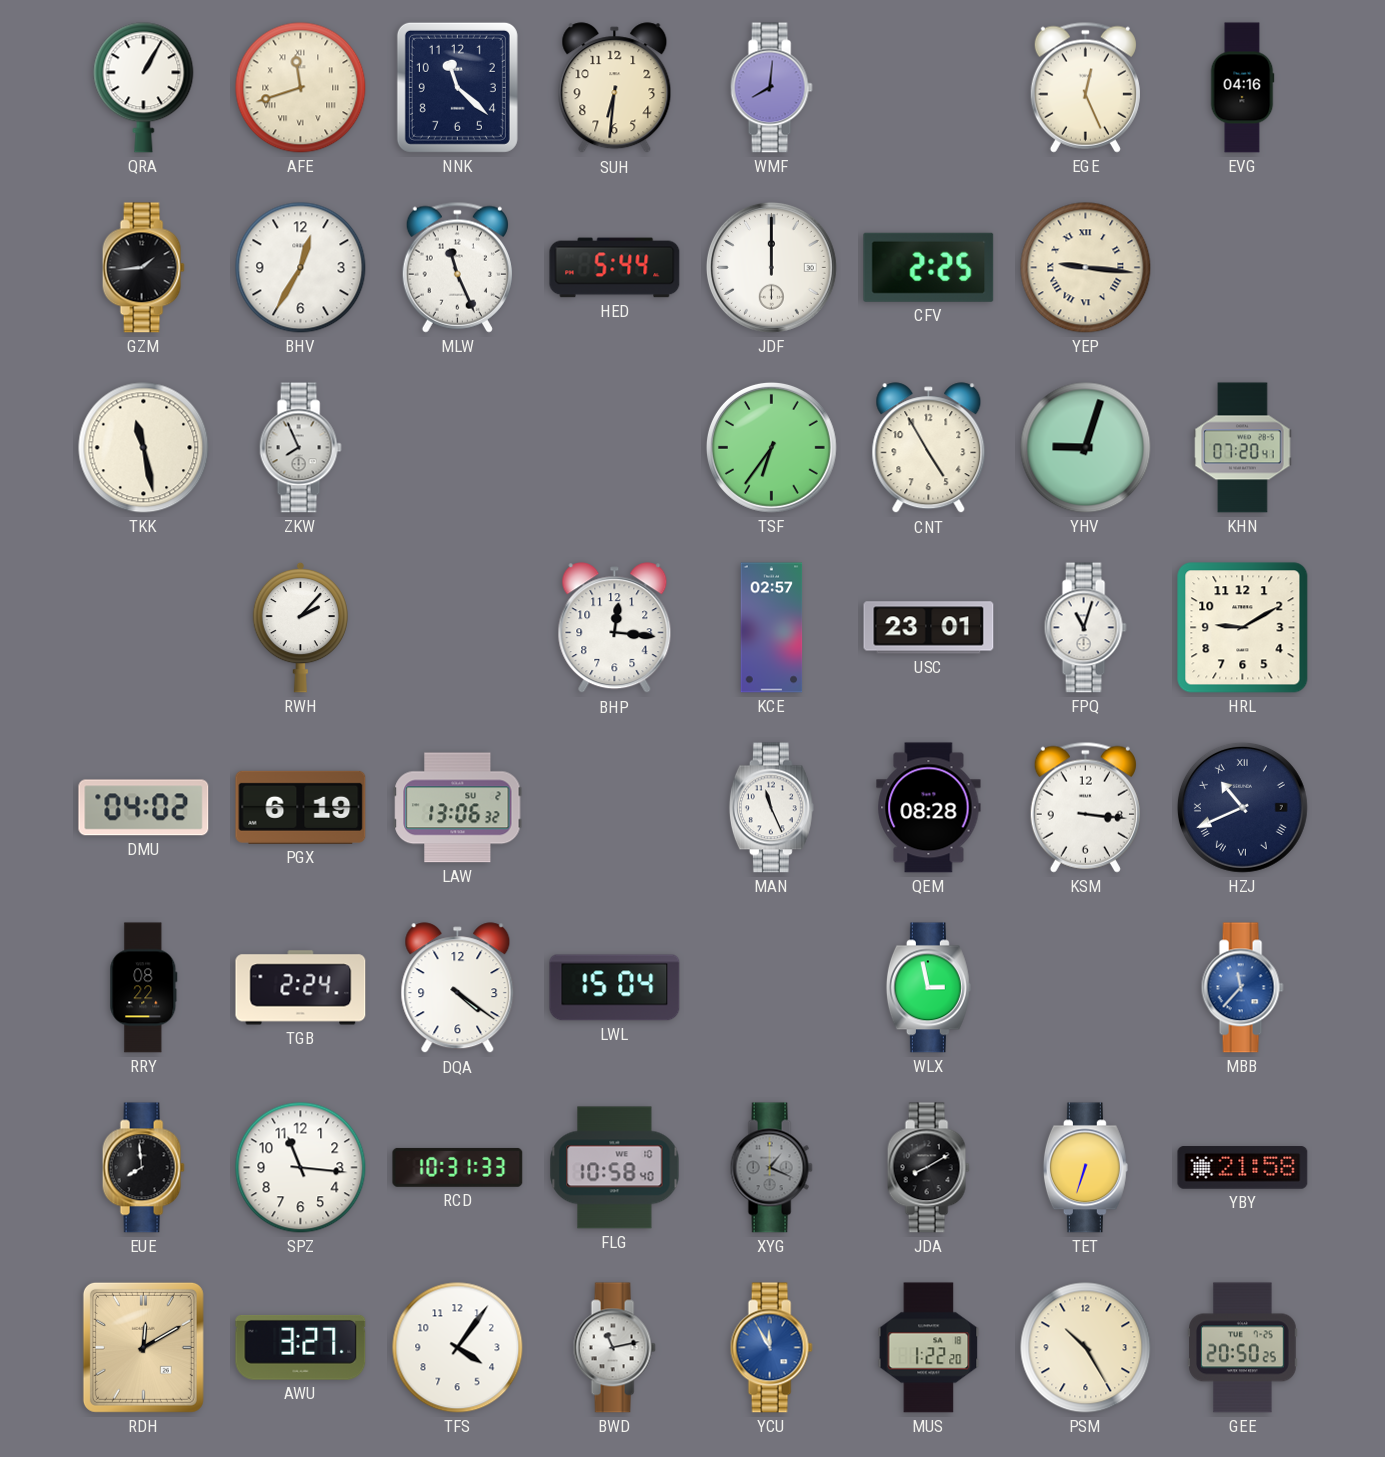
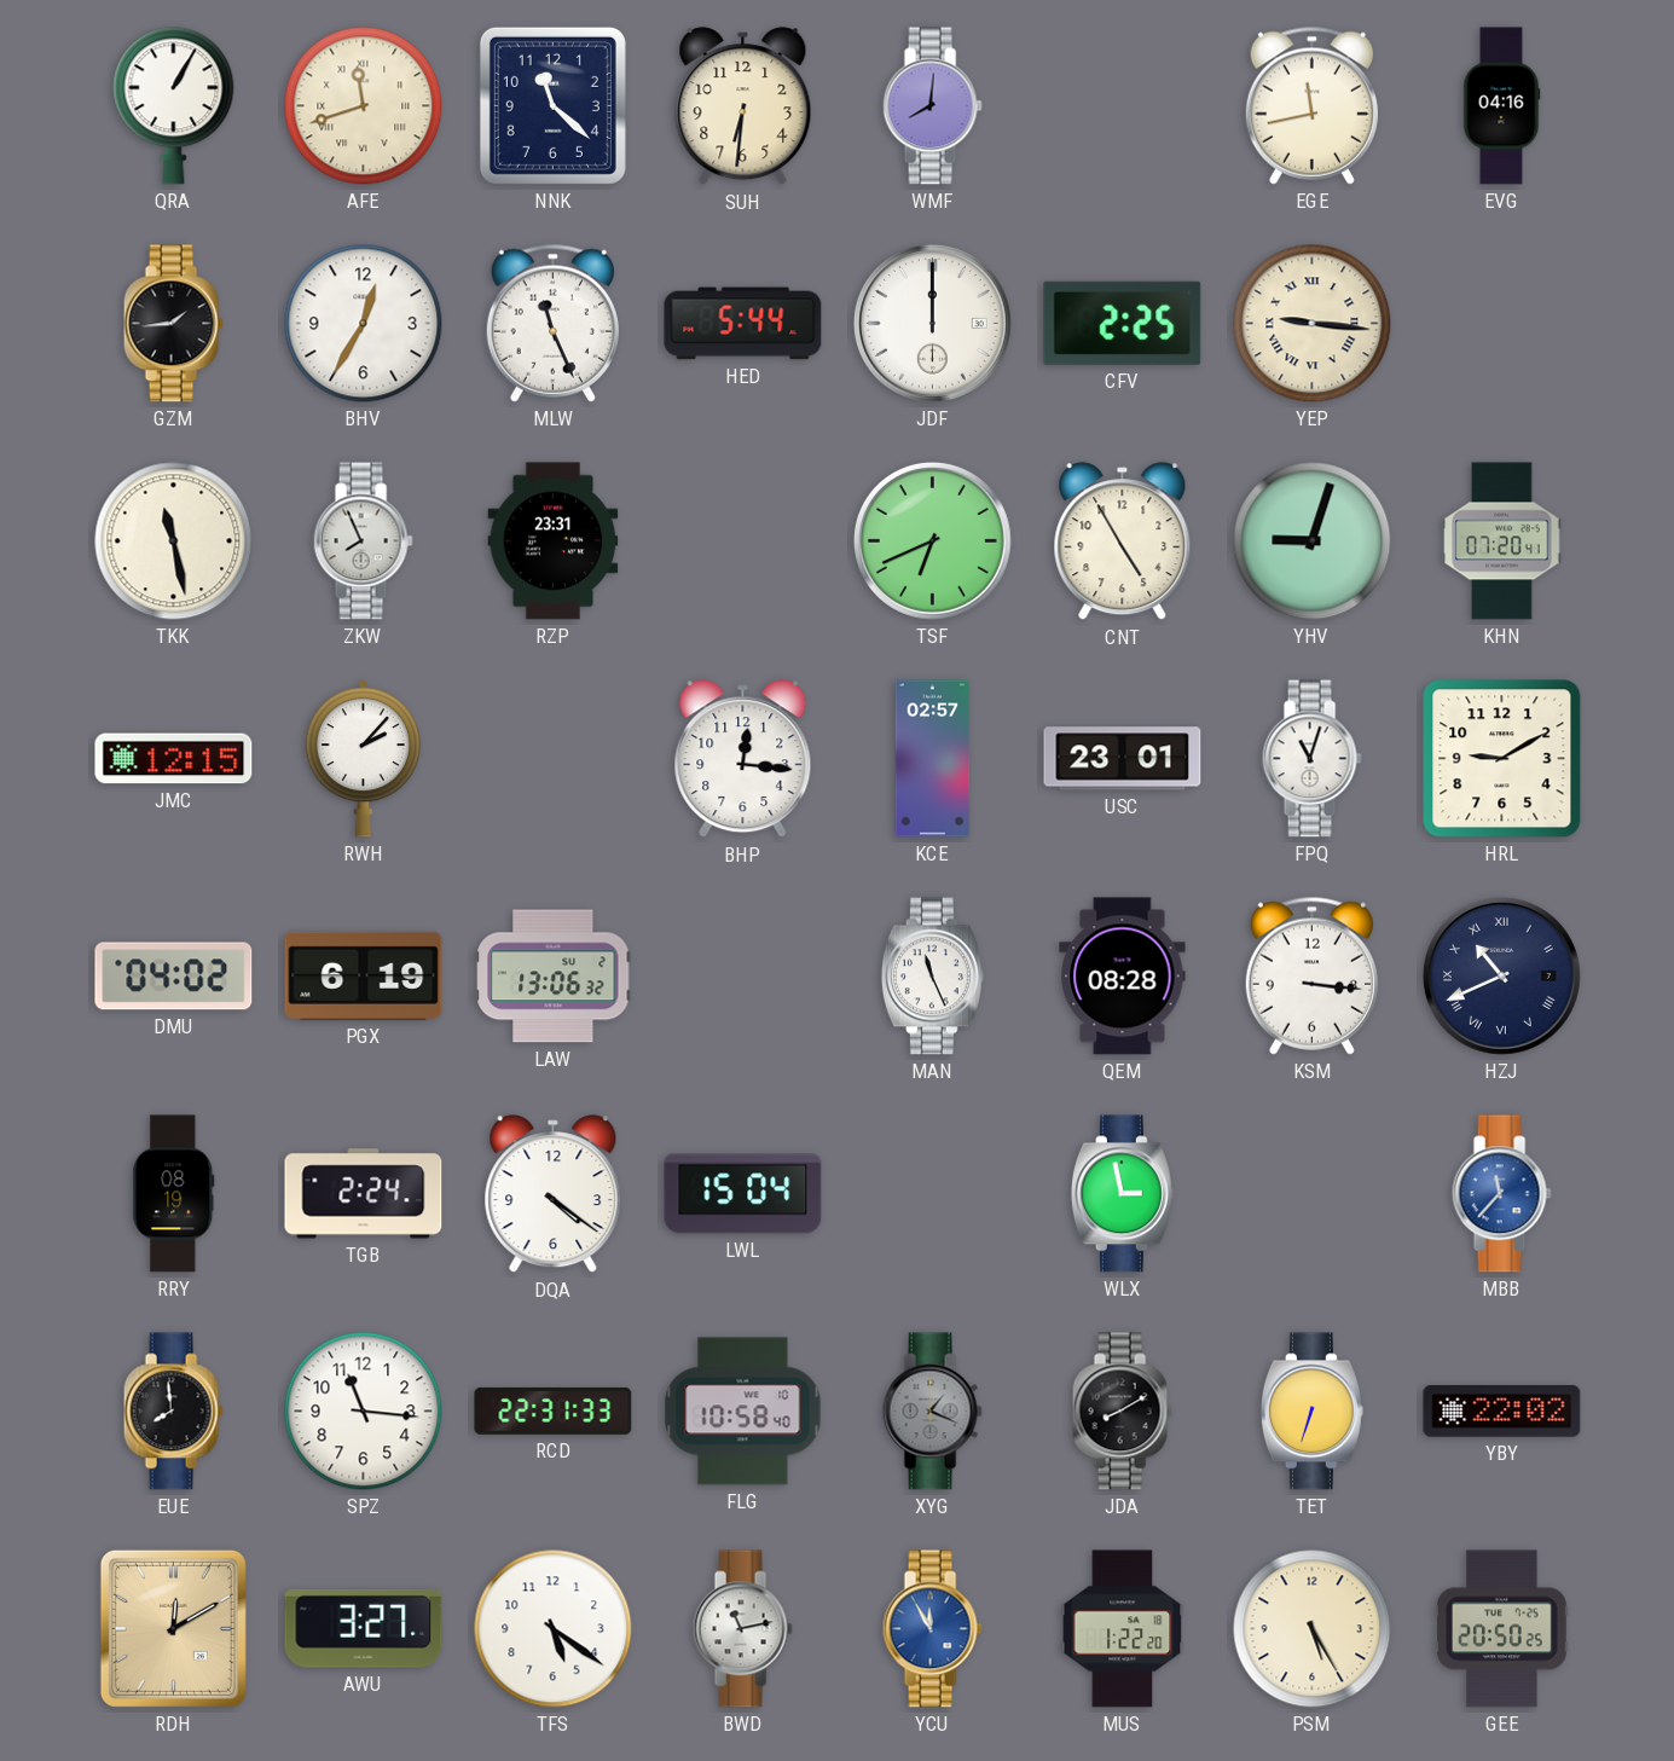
EGE: 12:26 -> 11:43 (1311, 105)
RZP: none -> 23:31 (554, 541)
TSF: 6:36 -> 6:41 (932, 540)
JMC: none -> 12:15 (174, 759)
RRY: 08:22 -> 08:19 (174, 1194)
RCD: 10:31 -> 22:31 (554, 1410)
YBY: 21:58 -> 22:02 (1502, 1412)
TFS: 4:06 -> 5:21 (554, 1629)
PSM: 10:25 -> 5:25 (1313, 1629)
